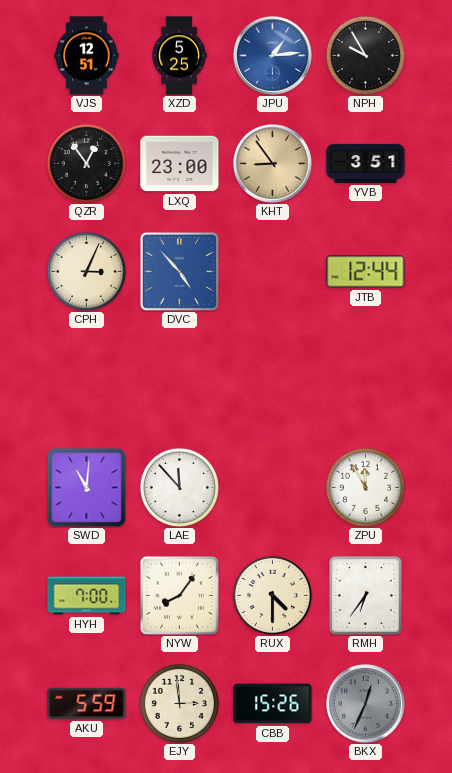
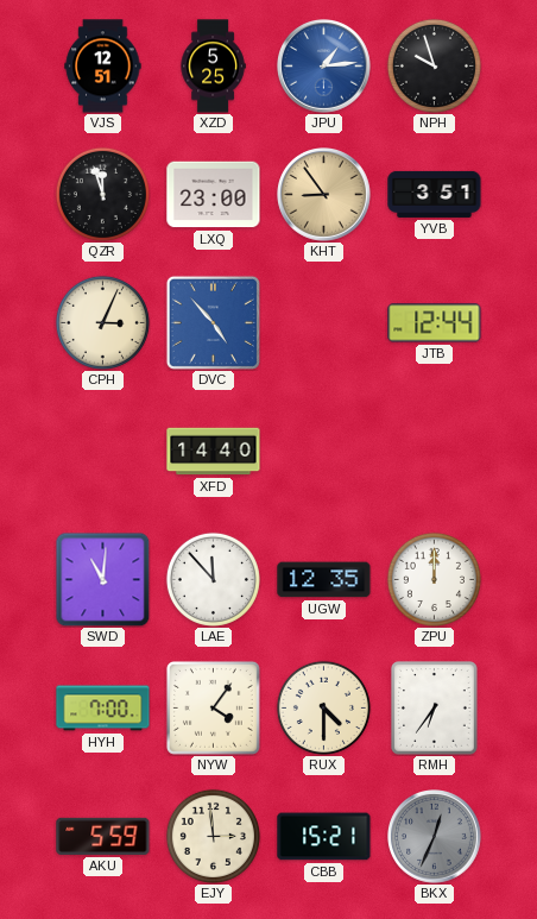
NPH: 9:55 -> 9:57 (434, 65)
QZR: 12:54 -> 11:57 (102, 194)
XFD: none -> 14:40 (214, 452)
UGW: none -> 12:35 (324, 580)
ZPU: 11:55 -> 12:00 (434, 579)
NYW: 8:06 -> 4:06 (213, 707)
CBB: 15:26 -> 15:21 (324, 837)
